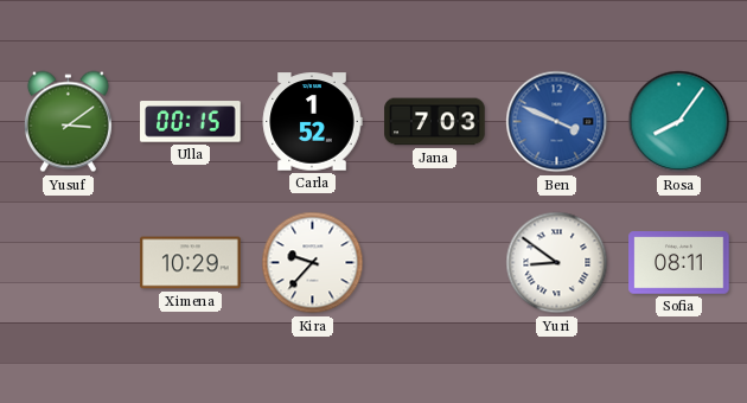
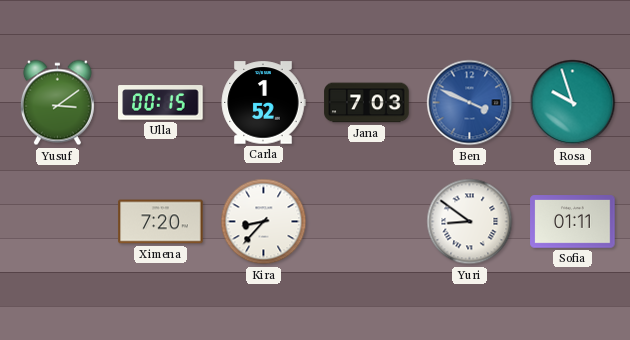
Rosa: 8:06 -> 9:57 (573, 103)
Ximena: 10:29 -> 7:20 (161, 222)
Kira: 9:37 -> 8:37 (264, 222)
Sofia: 08:11 -> 01:11 (573, 222)
